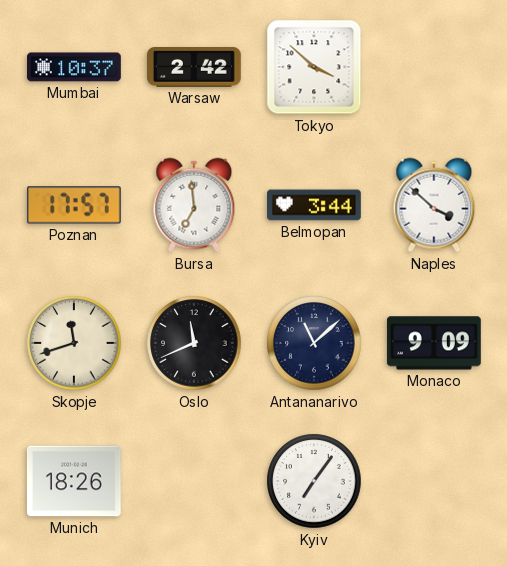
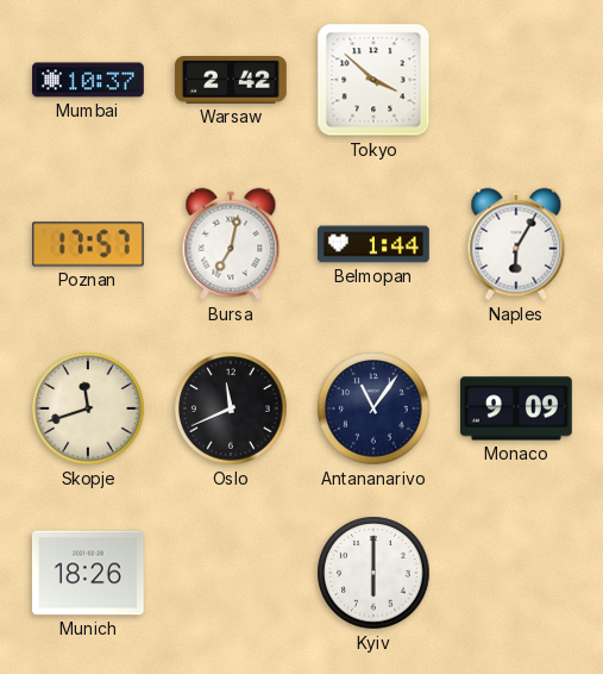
Bursa: 6:59 -> 7:02 (231, 244)
Belmopan: 3:44 -> 1:44 (375, 244)
Naples: 3:52 -> 6:05 (516, 244)
Antananarivo: 11:08 -> 11:06 (373, 408)
Kyiv: 7:06 -> 6:00 (373, 573)
